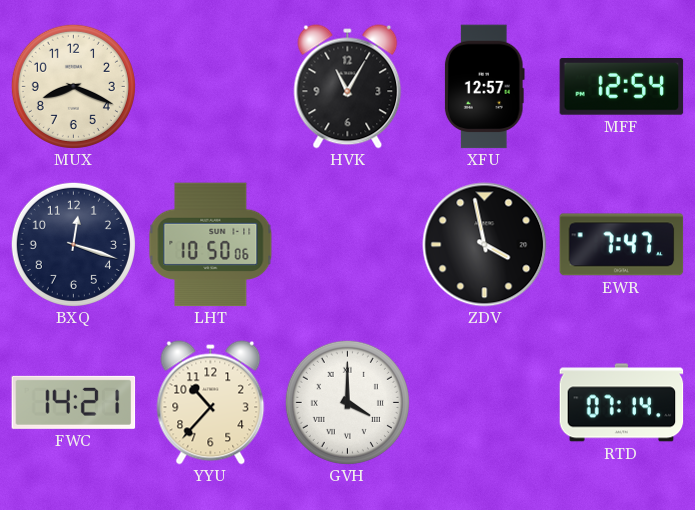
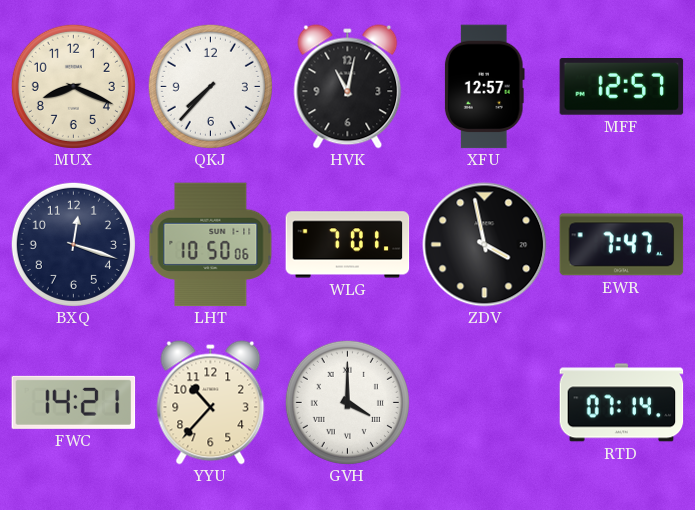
QKJ: none -> 7:37 (210, 86)
HVK: 11:05 -> 11:02 (348, 87)
MFF: 12:54 -> 12:57 (622, 87)
WLG: none -> 7:01 (348, 245)
